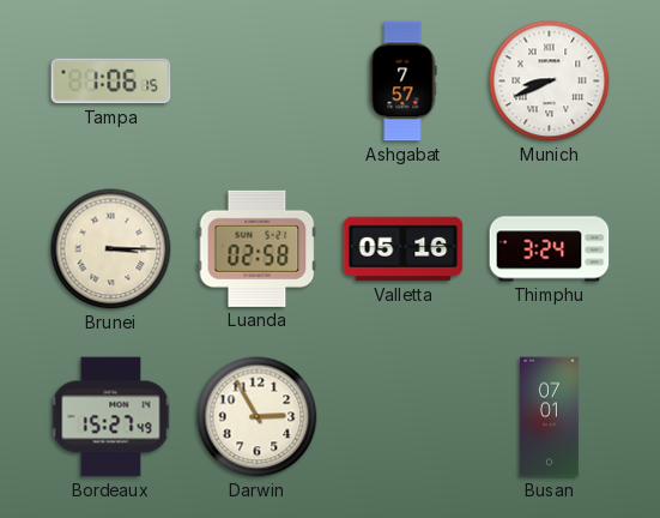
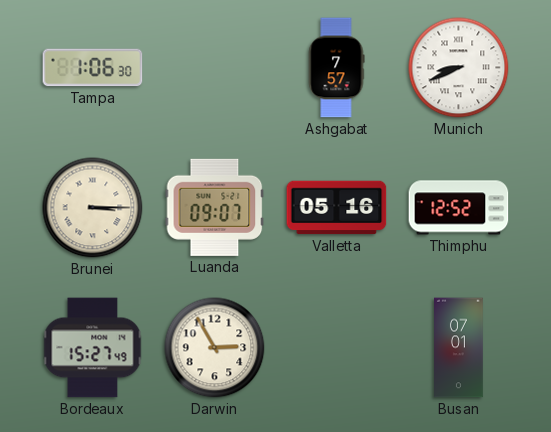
Tampa: 1:06:15 -> 1:06:30 (93, 68)
Luanda: 02:58 -> 09:07 (215, 207)
Thimphu: 3:24 -> 12:52 (459, 208)
